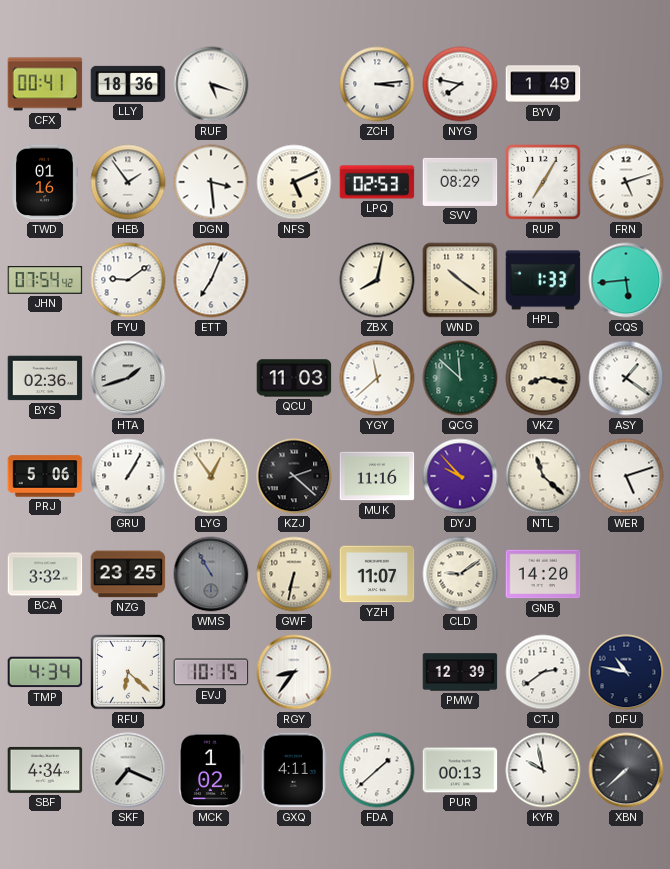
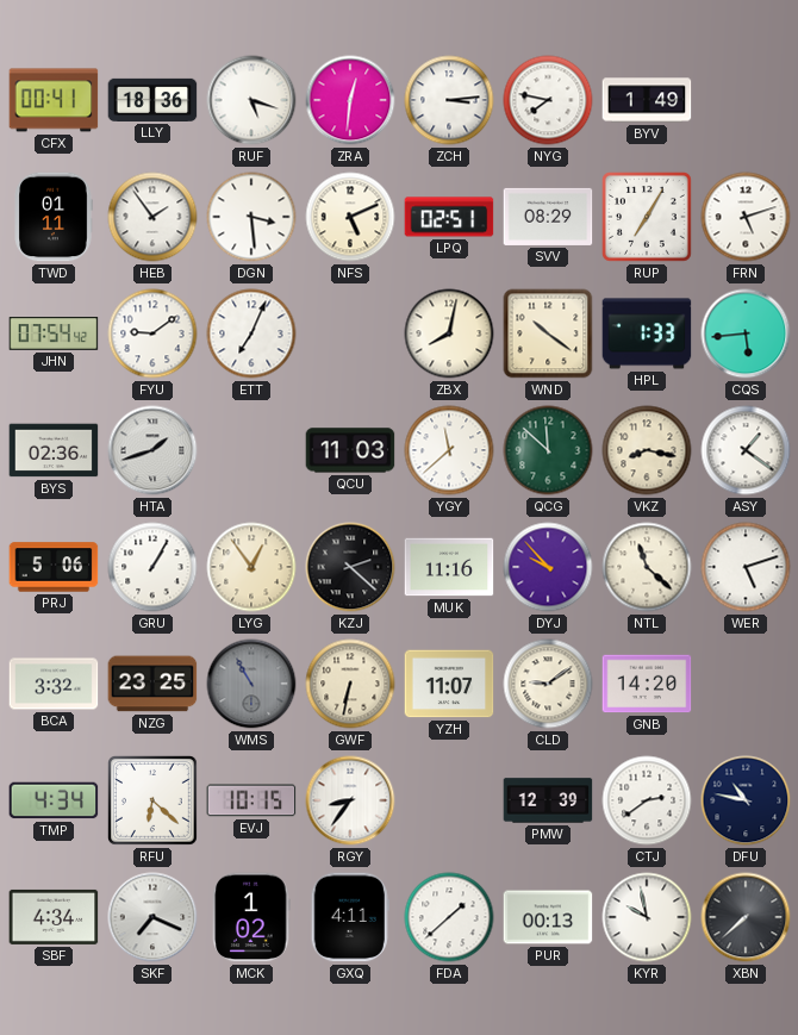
ZRA: none -> 12:31 (350, 100)
TWD: 01:16 -> 01:11 (54, 217)
LPQ: 02:53 -> 02:51 (449, 217)
